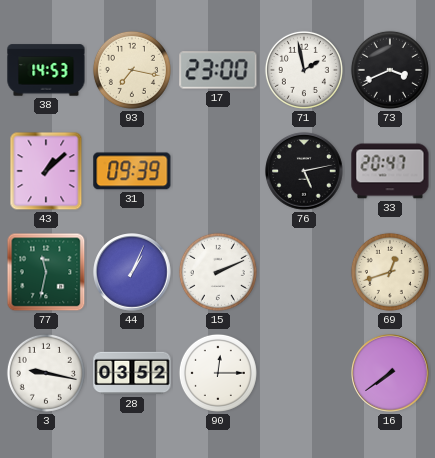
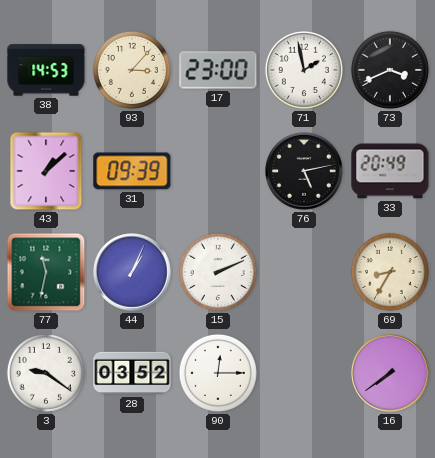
93: 7:17 -> 3:07 (132, 70)
33: 20:47 -> 20:49 (390, 171)
69: 12:42 -> 8:35 (390, 272)
3: 9:17 -> 9:21 (46, 373)
